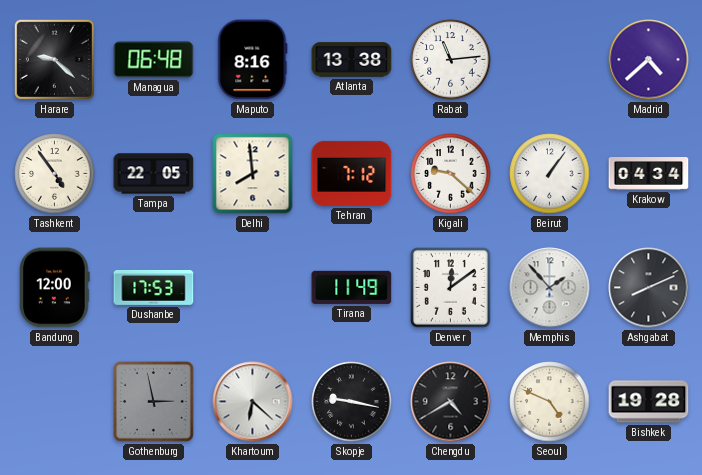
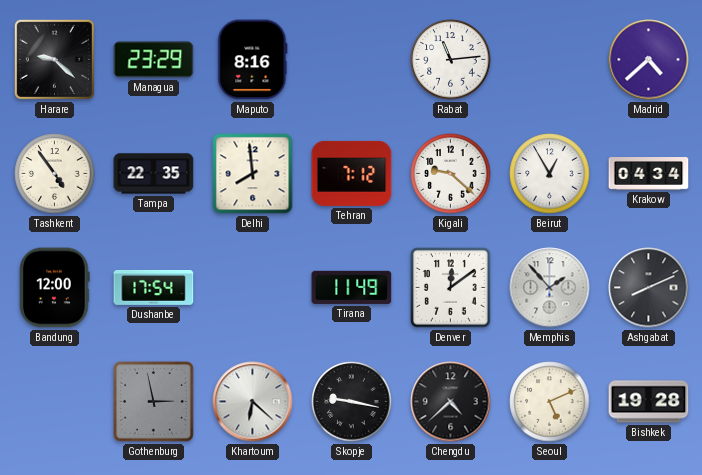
Managua: 06:48 -> 23:29 (154, 60)
Atlanta: 13:38 -> none (352, 60)
Tampa: 22:05 -> 22:35 (154, 174)
Beirut: 1:06 -> 12:55 (550, 174)
Dushanbe: 17:53 -> 17:54 (154, 287)
Chengdu: 4:40 -> 4:38 (451, 402)
Seoul: 4:49 -> 5:11 (550, 402)
